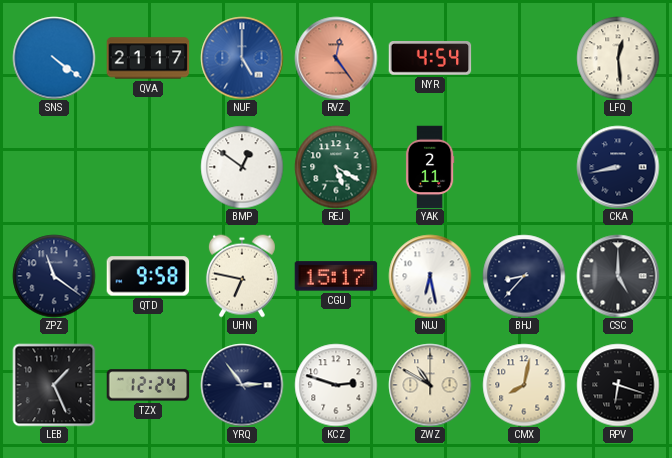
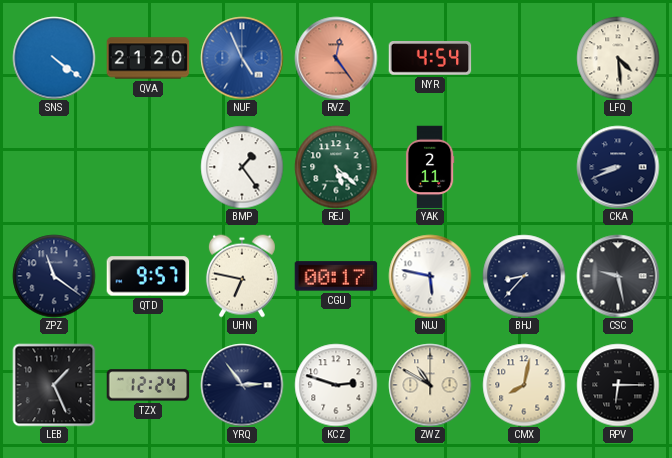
QVA: 21:17 -> 21:20 (148, 58)
NUF: 5:00 -> 4:56 (242, 58)
LFQ: 12:29 -> 4:29 (618, 58)
BMP: 12:51 -> 1:24 (242, 167)
REJ: 5:20 -> 5:22 (336, 167)
CKA: 8:43 -> 8:41 (618, 167)
QTD: 9:58 -> 9:57 (148, 276)
CGU: 15:17 -> 00:17 (336, 276)
NUJ: 6:28 -> 5:47 (430, 276)
CSC: 5:00 -> 9:28 (618, 276)
RPV: 6:18 -> 6:15 (618, 385)
